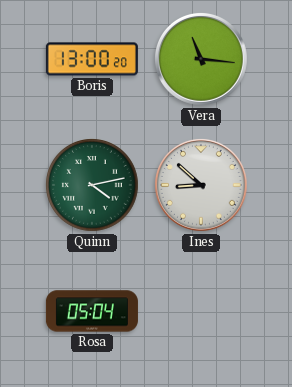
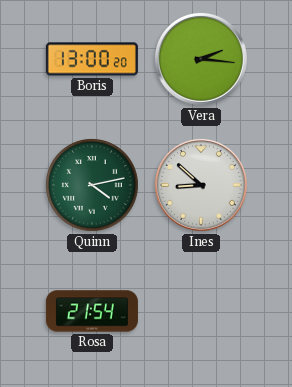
Vera: 11:16 -> 2:16 (201, 59)
Rosa: 05:04 -> 21:54 (92, 311)
